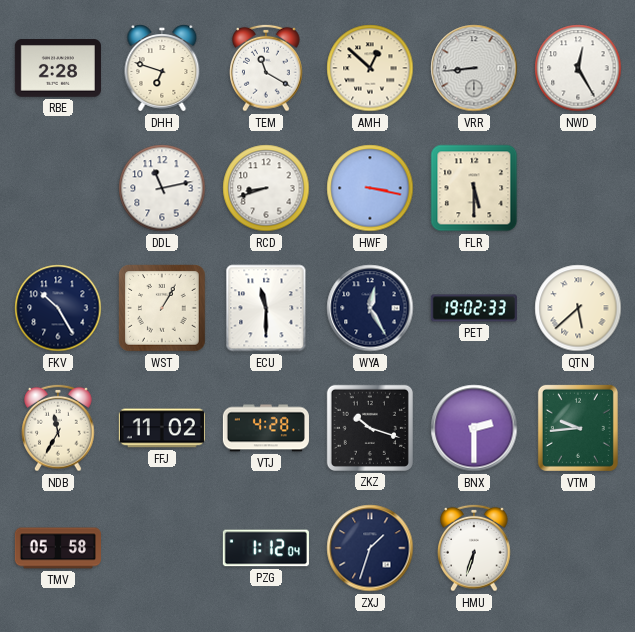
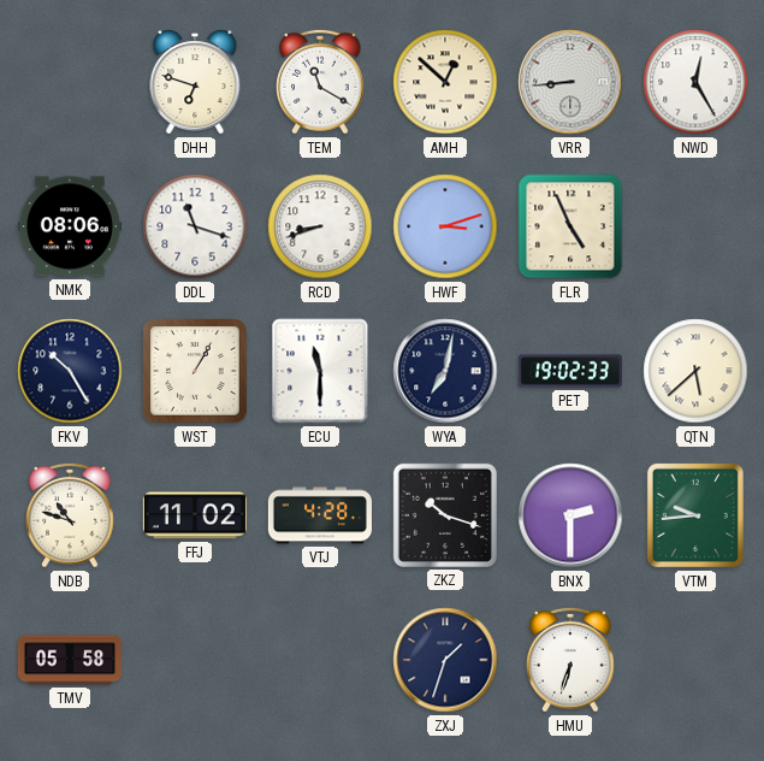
RBE: 2:28 -> none (58, 68)
NMK: none -> 08:06 (70, 226)
DDL: 11:13 -> 11:18 (195, 226)
HWF: 3:17 -> 3:12 (445, 226)
FLR: 5:30 -> 4:56 (570, 226)
WYA: 12:25 -> 7:02 (445, 371)
NDB: 11:35 -> 10:48 (71, 515)
PZG: 1:12 -> none (266, 548)
